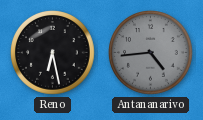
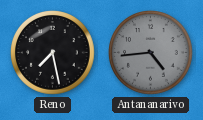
Reno: 6:28 -> 7:28 (53, 53)
